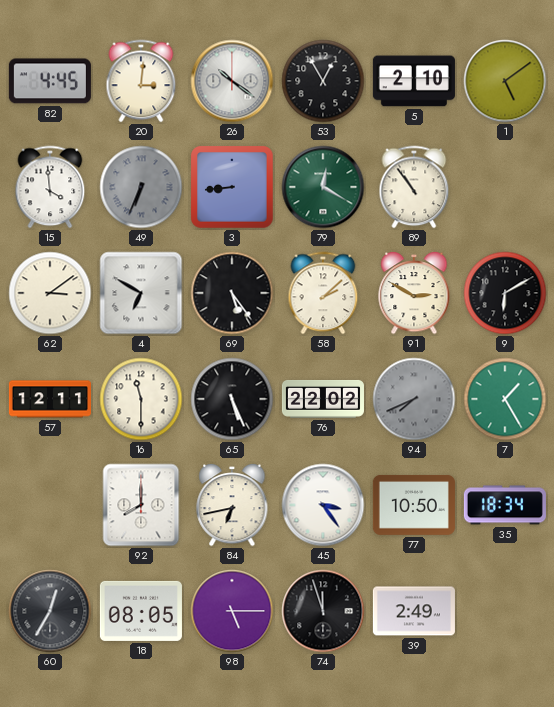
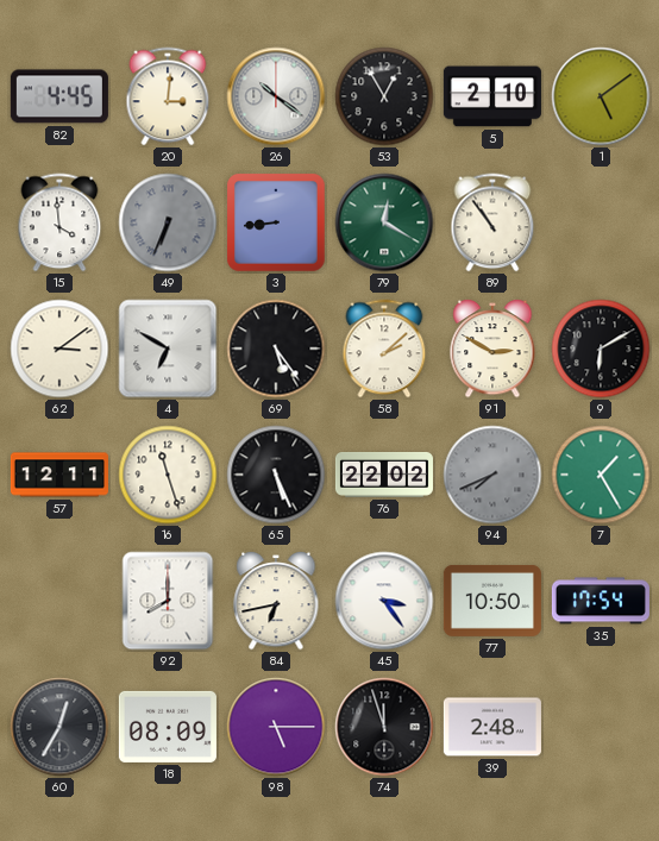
16: 11:30 -> 11:27 (168, 475)
35: 18:34 -> 17:54 (601, 601)
18: 08:05 -> 08:09 (168, 727)
39: 2:49 -> 2:48 (492, 727)
